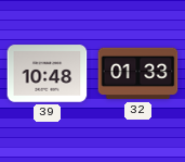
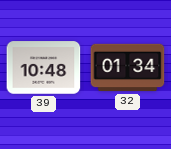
32: 01:33 -> 01:34 (128, 68)
